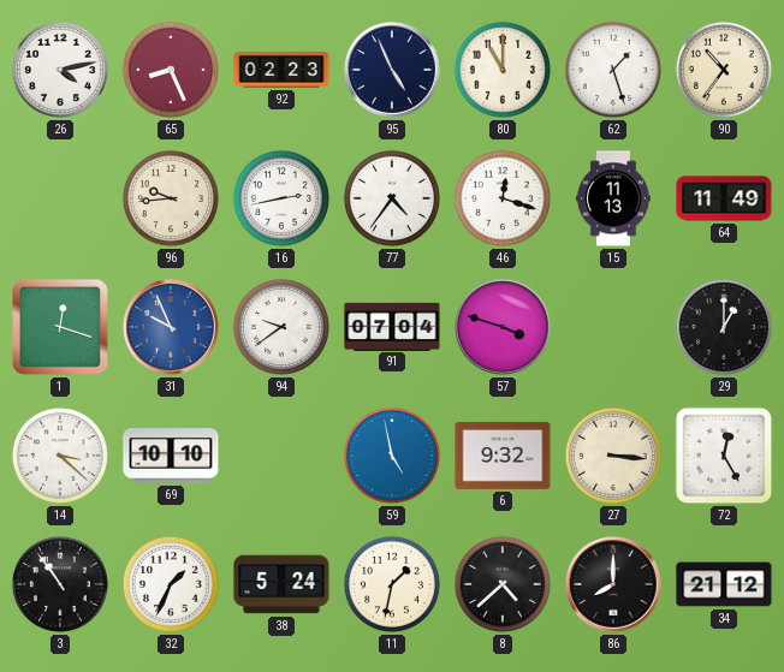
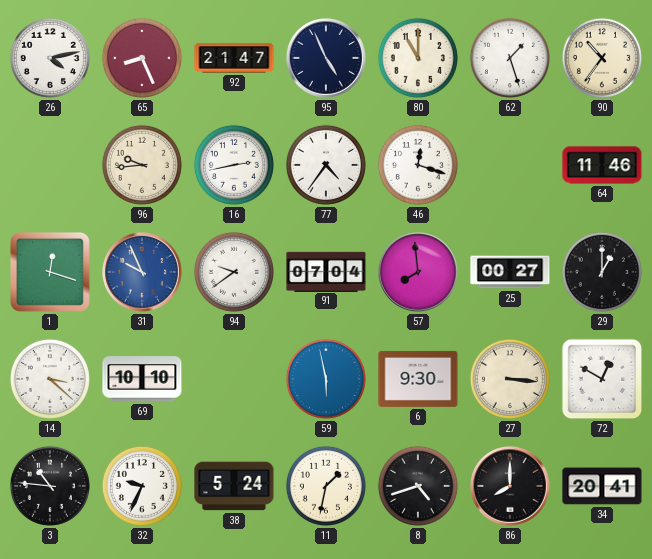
92: 02:23 -> 21:47 (234, 58)
15: 11:13 -> none (614, 198)
64: 11:49 -> 11:46 (602, 165)
57: 3:48 -> 7:59 (419, 273)
25: none -> 00:27 (510, 272)
59: 4:58 -> 5:58 (326, 379)
6: 9:32 -> 9:30 (418, 379)
72: 12:25 -> 12:50 (602, 379)
3: 10:54 -> 10:46 (50, 486)
32: 1:34 -> 9:34 (142, 486)
8: 4:38 -> 4:42 (418, 486)
34: 21:12 -> 20:41 (602, 486)
